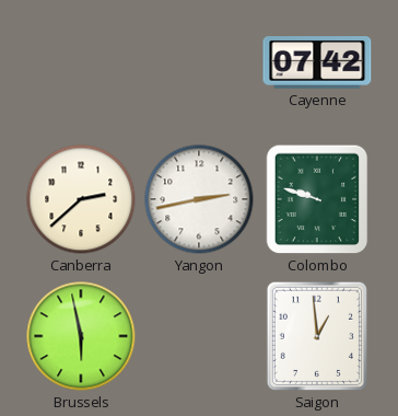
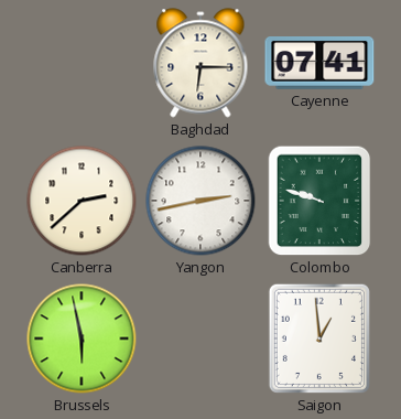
Baghdad: none -> 6:15 (201, 63)
Cayenne: 07:42 -> 07:41 (319, 64)
